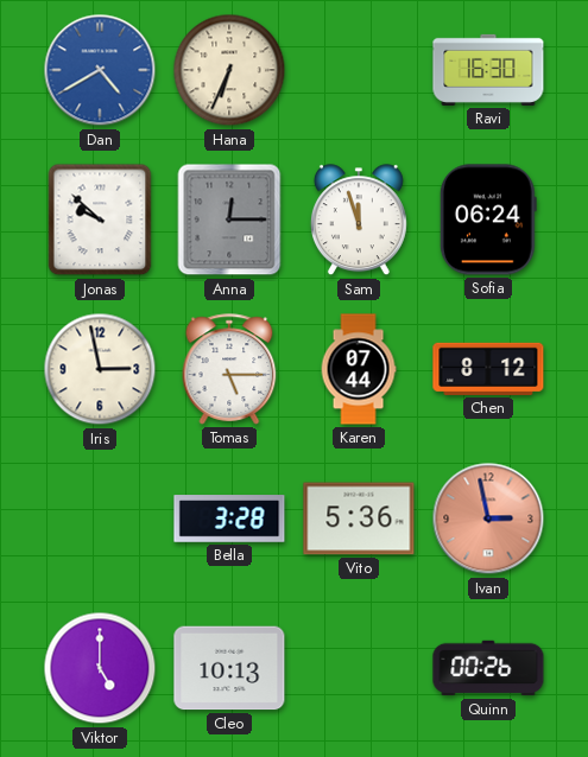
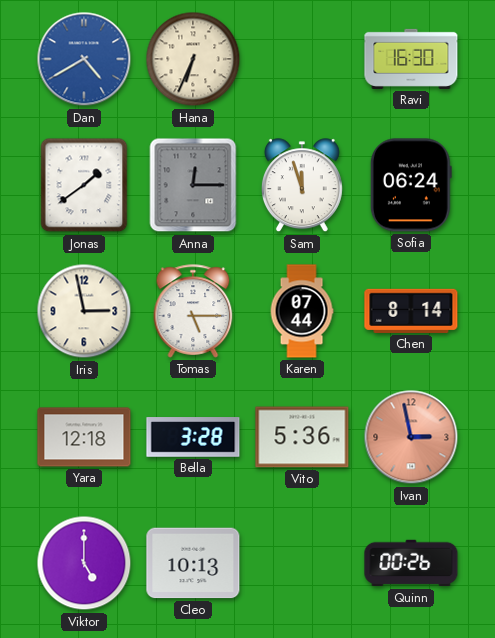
Jonas: 9:52 -> 1:39 (84, 185)
Chen: 8:12 -> 8:14 (411, 311)
Yara: none -> 12:18 (84, 437)
